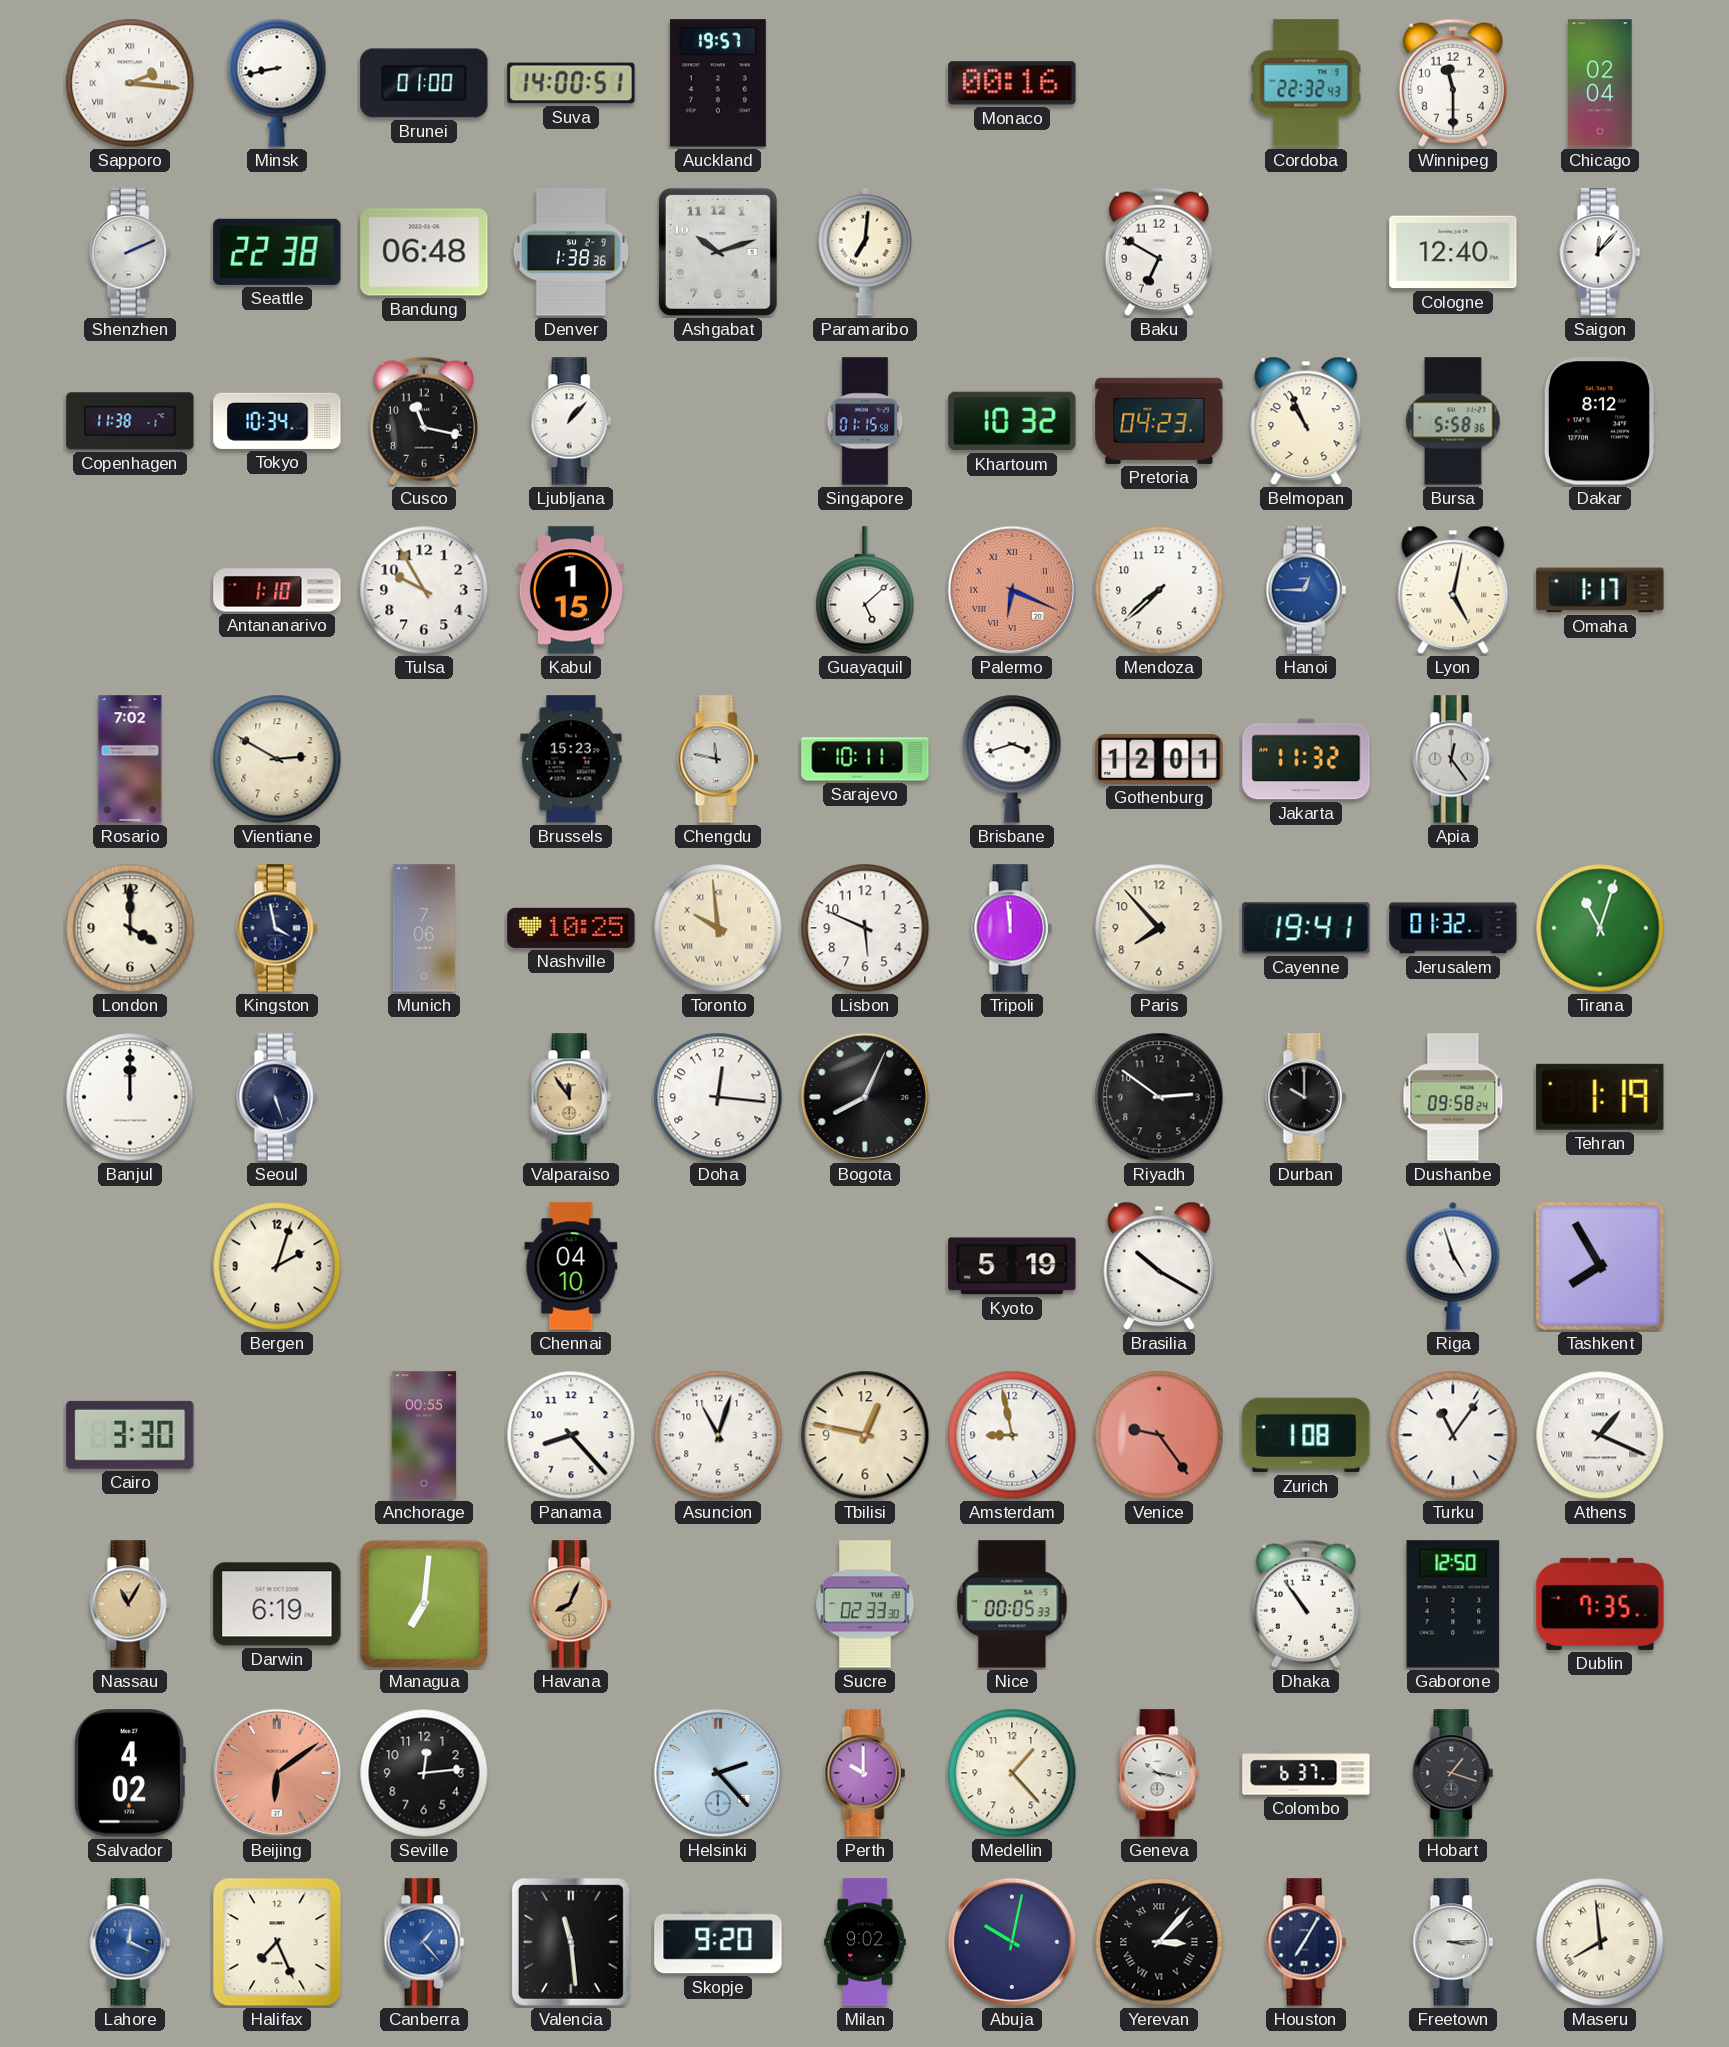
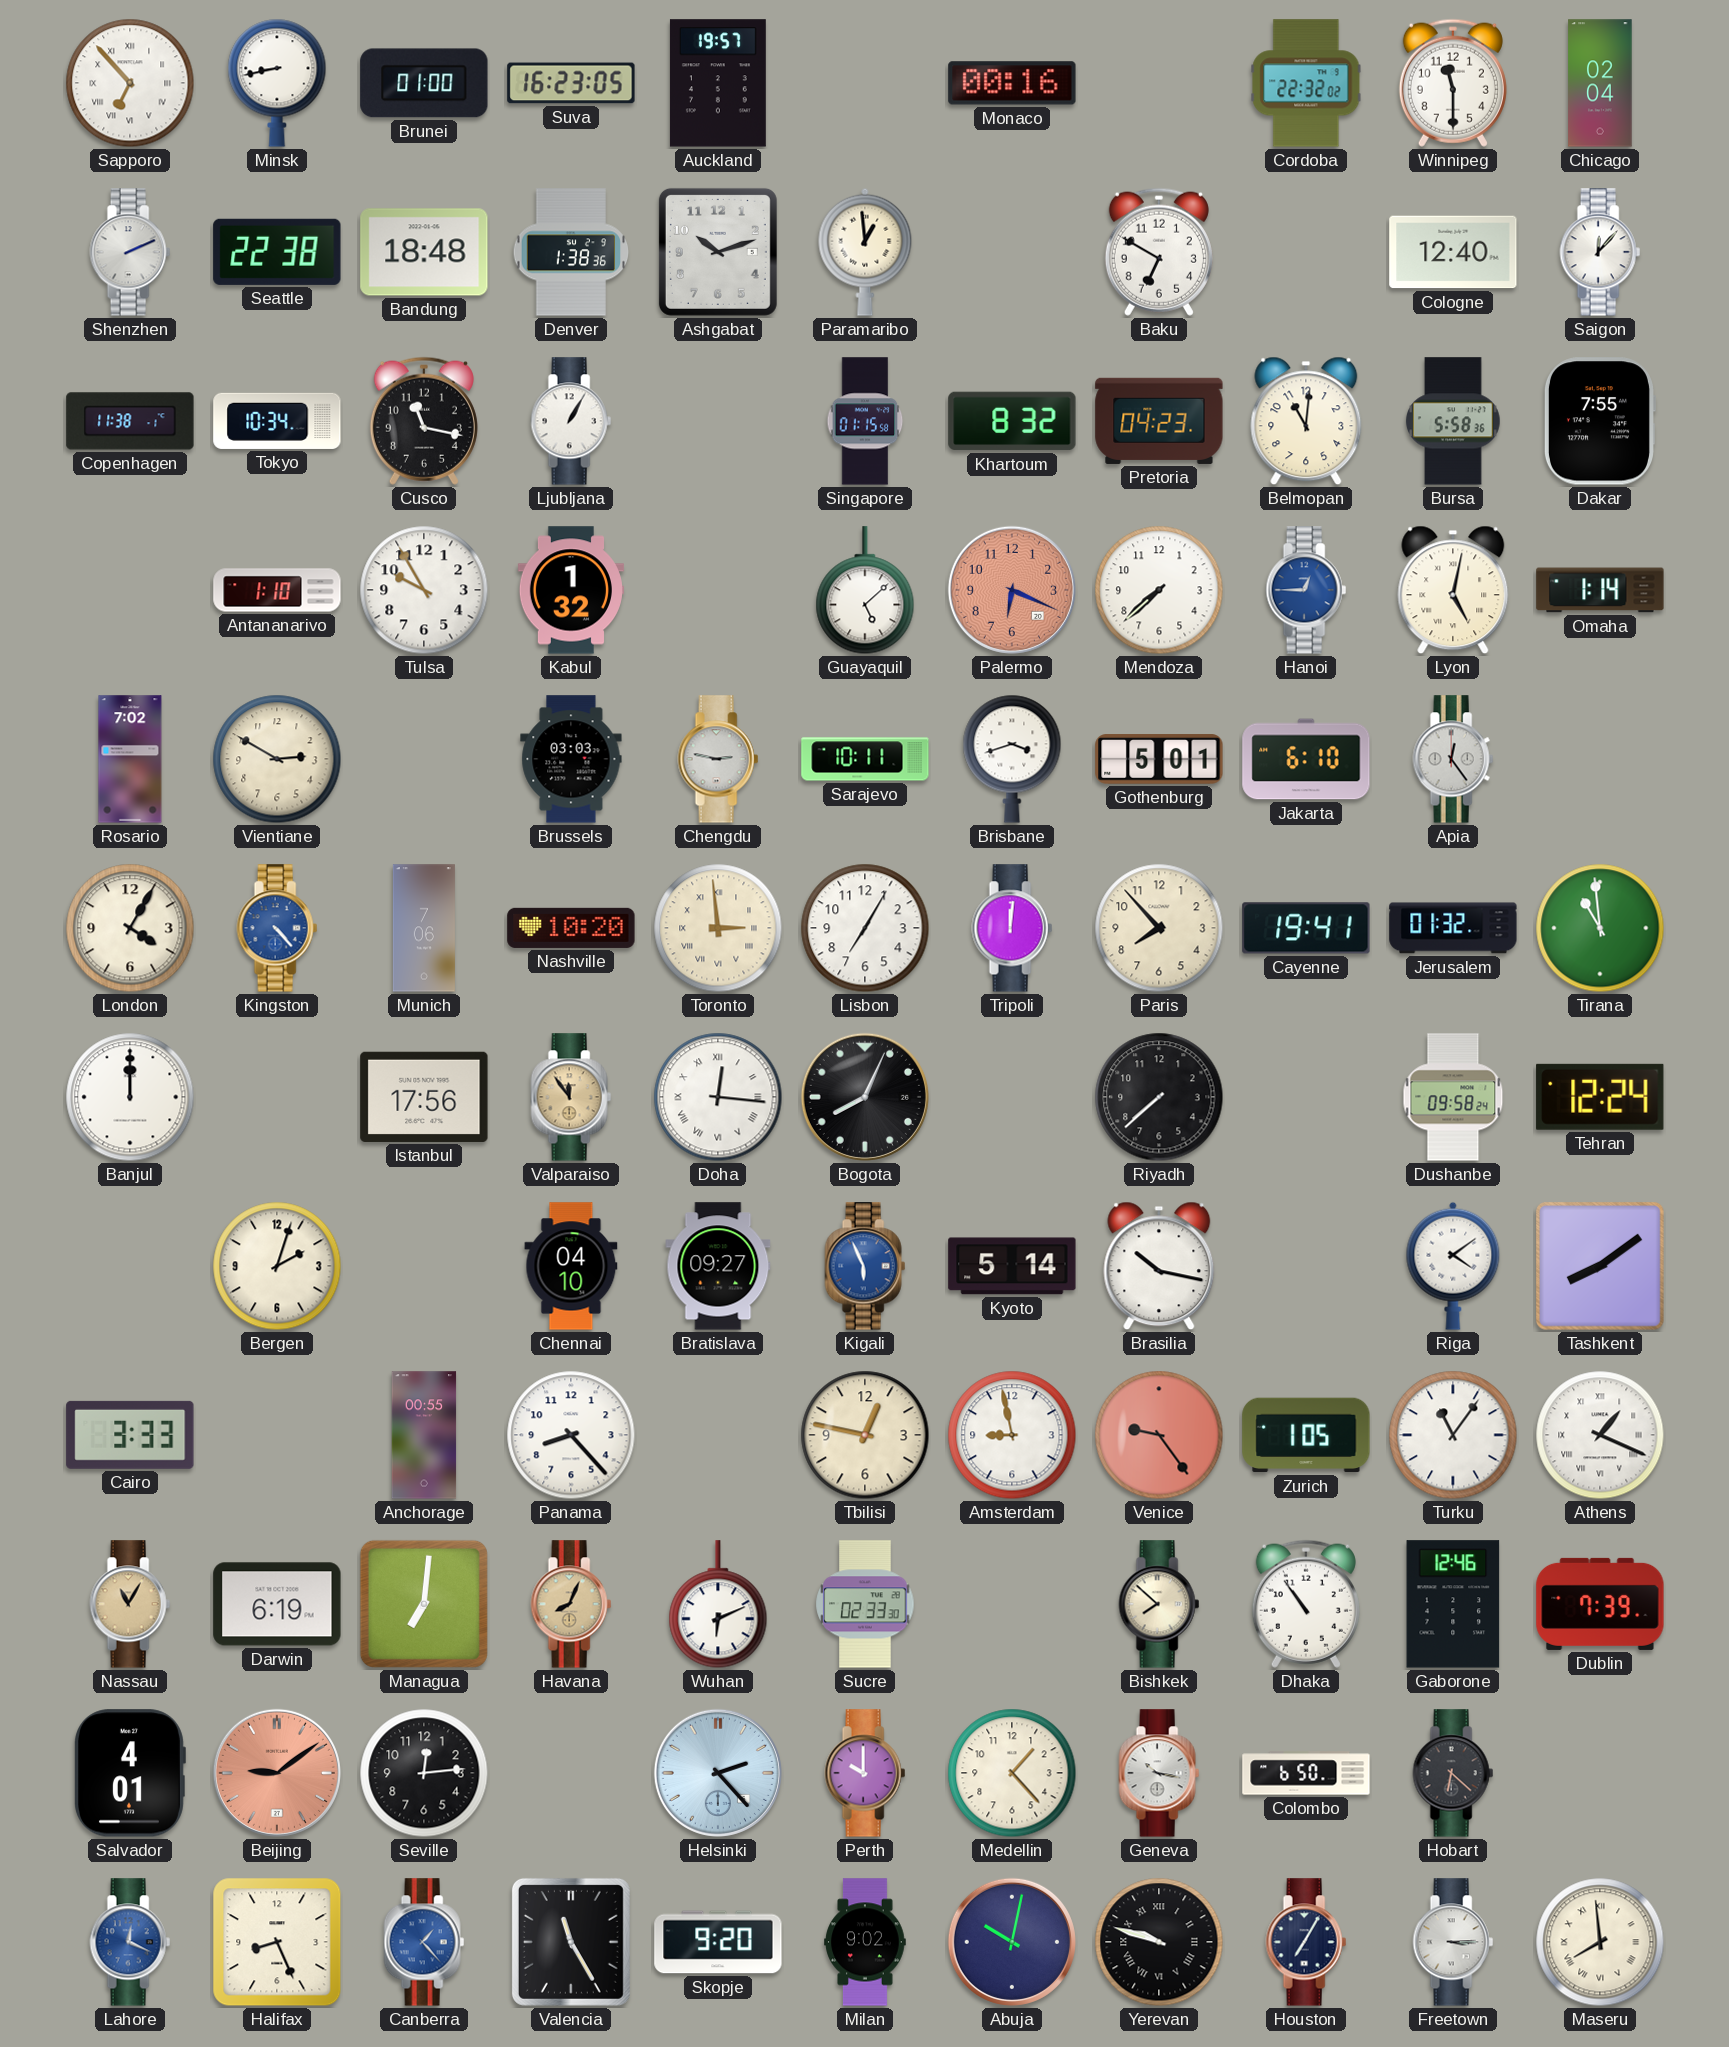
Sapporo: 2:16 -> 6:53 (130, 83)
Suva: 14:00 -> 16:23 (571, 83)
Cordoba: 22:32:43 -> 22:32:02 (1306, 83)
Bandung: 06:48 -> 18:48 (424, 252)
Paramaribo: 7:01 -> 12:59 (865, 252)
Ljubljana: 1:07 -> 1:05 (571, 421)
Khartoum: 10:32 -> 8:32 (1012, 421)
Belmopan: 10:56 -> 11:01 (1306, 421)
Dakar: 8:12 -> 7:55 (1599, 421)
Kabul: 1:15 -> 1:32 (571, 590)
Palermo numerals: Roman -> Arabic (1012, 590)
Omaha: 1:17 -> 1:14 (1600, 590)
Brussels: 15:23 -> 03:03 (571, 759)
Chengdu: 11:47 -> 2:47 (718, 759)
Gothenburg: 12:01 -> 5:01 (1159, 759)
Jakarta: 11:32 -> 6:10 (1306, 759)
London: 4:00 -> 4:05 (130, 928)
Kingston: 3:58 -> 4:23 (277, 928)
Kingston dial: navy -> blue (277, 928)
Nashville: 10:25 -> 10:20 (571, 928)
Toronto: 9:59 -> 2:59 (718, 928)
Lisbon: 5:49 -> 7:05 (865, 928)
Tripoli: 11:59 -> 12:01 (1012, 928)
Tirana: 11:03 -> 10:59 (1600, 928)
Seoul: 5:27 -> none (277, 1097)
Istanbul: none -> 17:56 (424, 1097)
Doha numerals: Arabic -> Roman (718, 1097)
Riyadh: 2:51 -> 7:38 (1159, 1097)
Durban: 10:00 -> none (1306, 1097)
Tehran: 1:19 -> 12:24 (1600, 1097)
Bratislava: none -> 09:27 (718, 1266)
Kigali: none -> 5:56 (865, 1266)
Kyoto: 5:19 -> 5:14 (1012, 1266)
Brasilia: 10:20 -> 10:17 (1159, 1266)
Riga: 4:57 -> 4:09 (1453, 1266)
Tashkent: 7:55 -> 8:09 (1600, 1266)
Cairo: 3:30 -> 3:33 (130, 1435)
Asuncion: 11:03 -> none (718, 1435)
Zurich: 1:08 -> 1:05 (1306, 1435)
Wuhan: none -> 6:11 (718, 1605)
Nice: 00:05 -> none (1012, 1604)
Bishkek: none -> 7:52 (1159, 1604)
Gaborone: 12:50 -> 12:46 (1453, 1604)
Dublin: 7:35 -> 7:39 (1600, 1604)
Salvador: 4:02 -> 4:01 (130, 1773)
Beijing: 6:09 -> 9:09 (277, 1773)
Colombo: 6:37 -> 6:50 (1306, 1773)
Hobart: 1:18 -> 6:22 (1453, 1773)
Halifax: 7:26 -> 8:26 (277, 1942)
Valencia: 11:29 -> 11:25 (571, 1942)
Yerevan: 3:07 -> 9:48 (1159, 1942)
